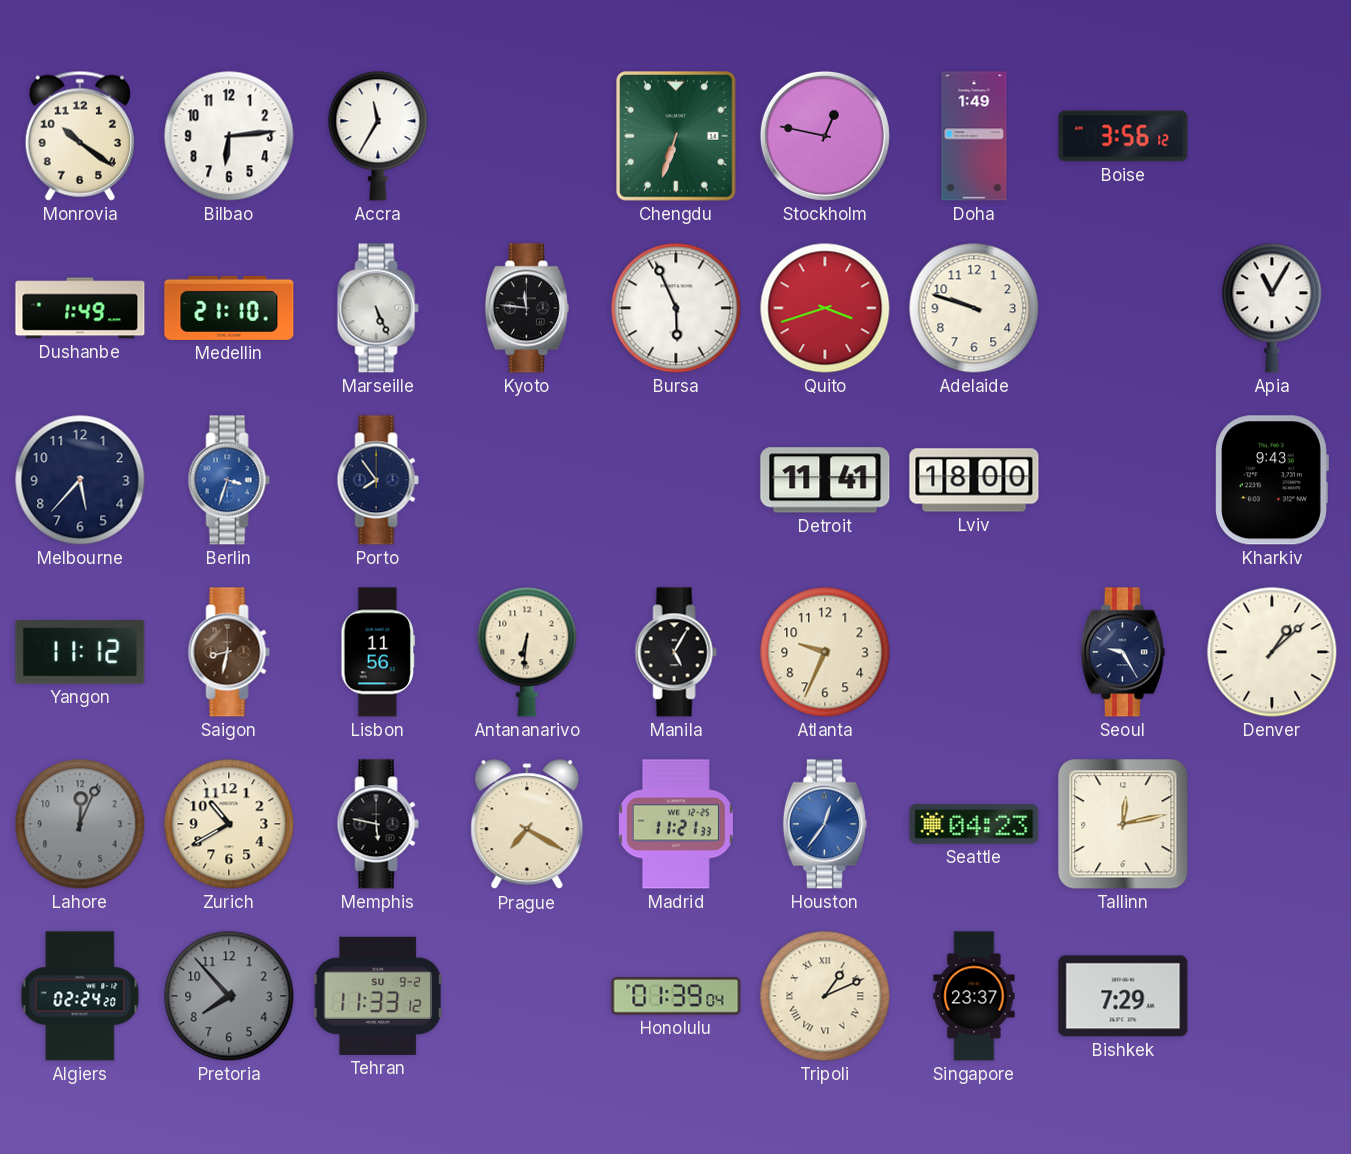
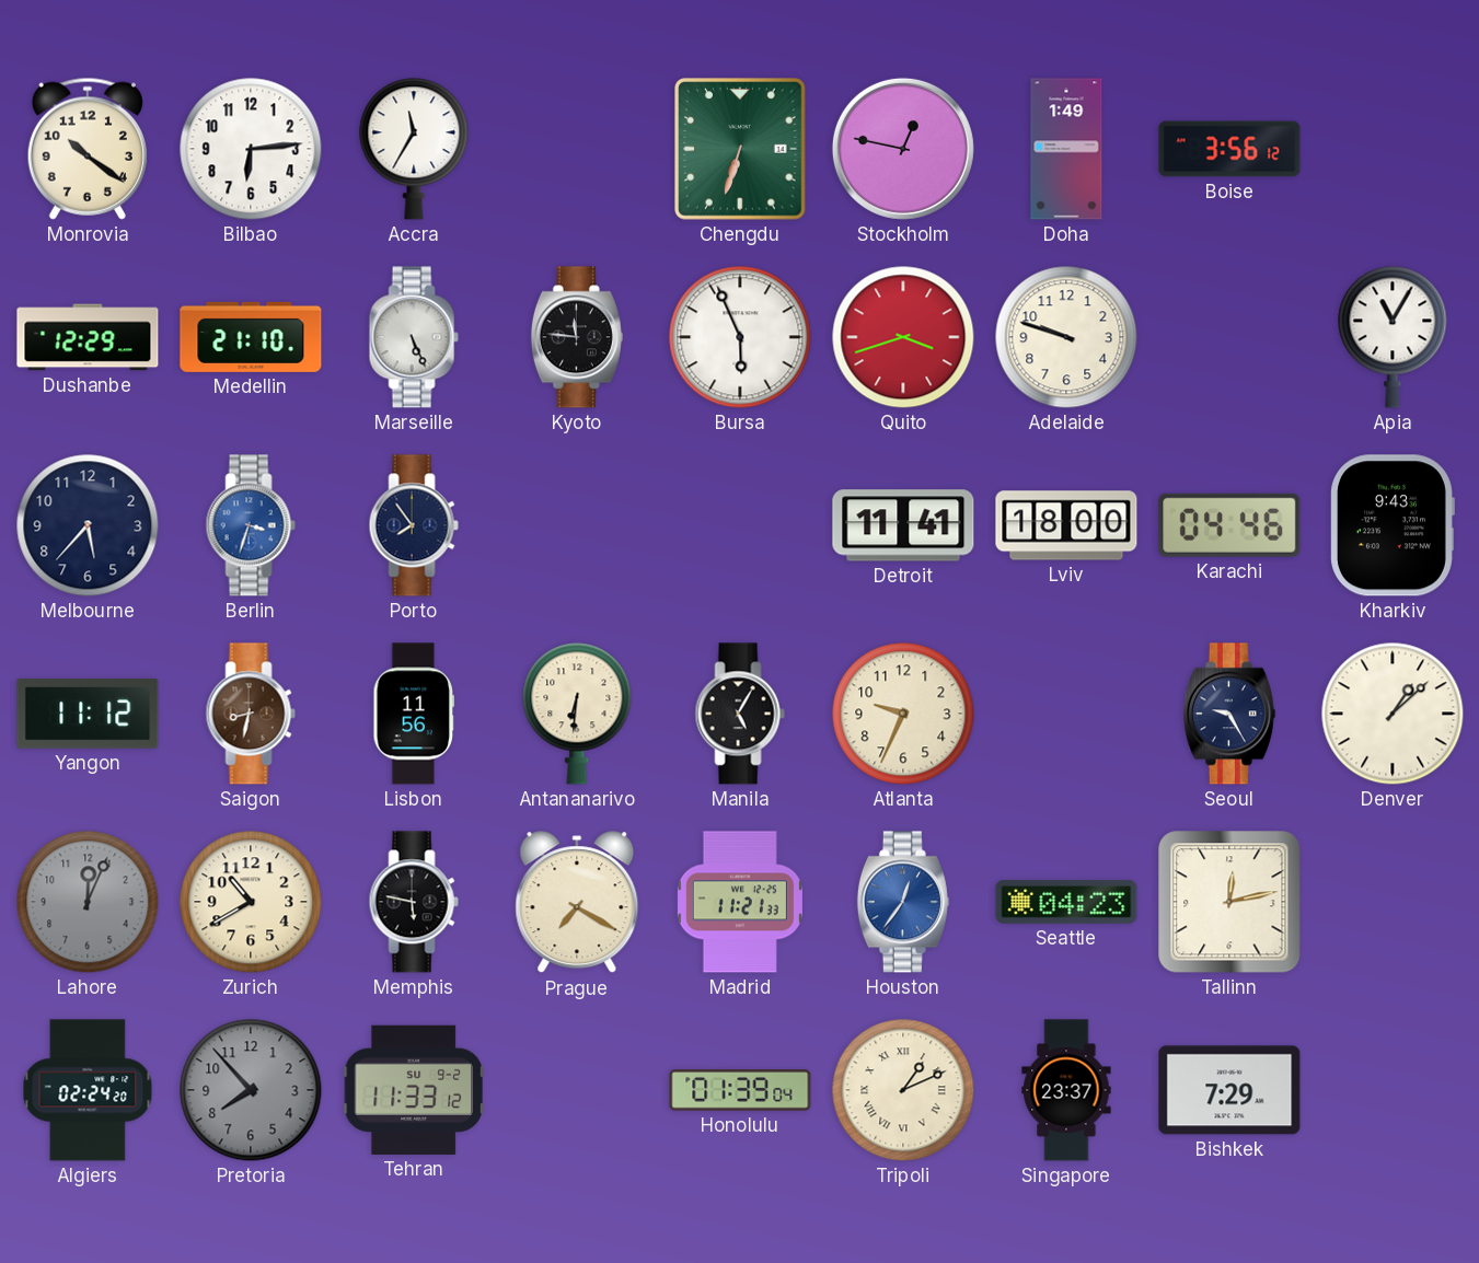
Dushanbe: 1:49 -> 12:29 (88, 337)
Karachi: none -> 04:46 (1229, 525)
